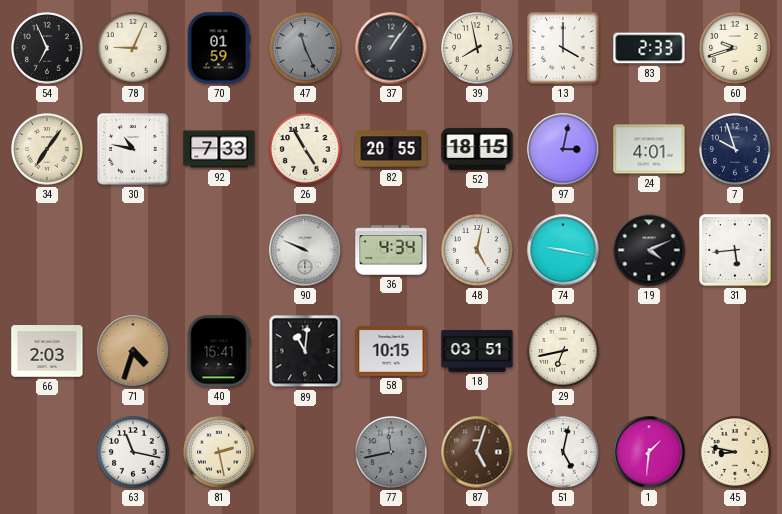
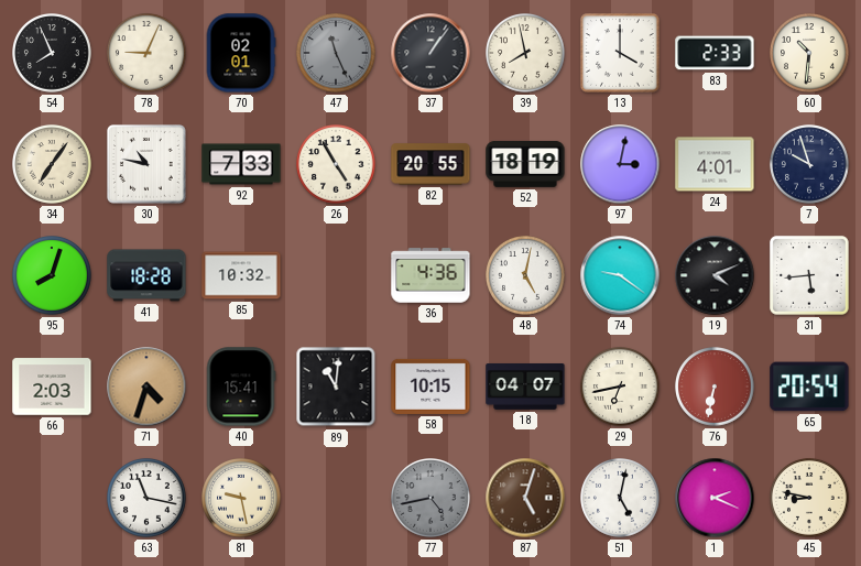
54: 6:56 -> 7:56 (52, 53)
70: 01:59 -> 02:01 (241, 53)
60: 9:42 -> 10:31 (809, 53)
52: 18:15 -> 18:19 (525, 164)
95: none -> 8:03 (52, 275)
41: none -> 18:28 (146, 275)
85: none -> 10:32 (241, 275)
90: 9:49 -> none (305, 250)
36: 4:34 -> 4:36 (430, 275)
74: 9:17 -> 9:21 (620, 275)
18: 03:51 -> 04:07 (525, 387)
76: none -> 6:32 (715, 387)
65: none -> 20:54 (809, 387)
81: 2:28 -> 9:28 (241, 498)
77: 11:43 -> 4:43 (430, 498)
1: 1:31 -> 2:19 (715, 498)
